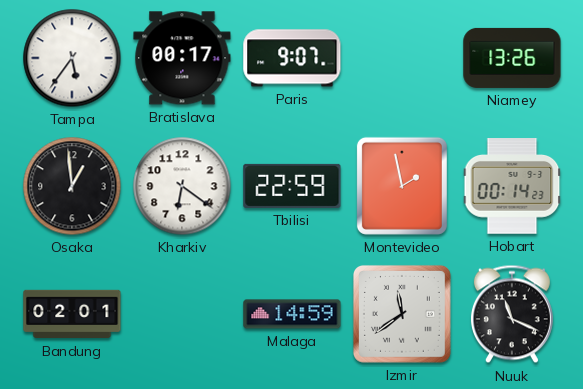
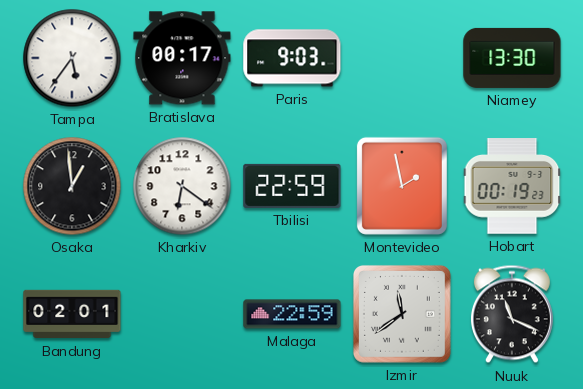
Paris: 9:07 -> 9:03 (292, 58)
Niamey: 13:26 -> 13:30 (512, 58)
Hobart: 00:14 -> 00:19 (512, 186)
Malaga: 14:59 -> 22:59 (292, 314)
